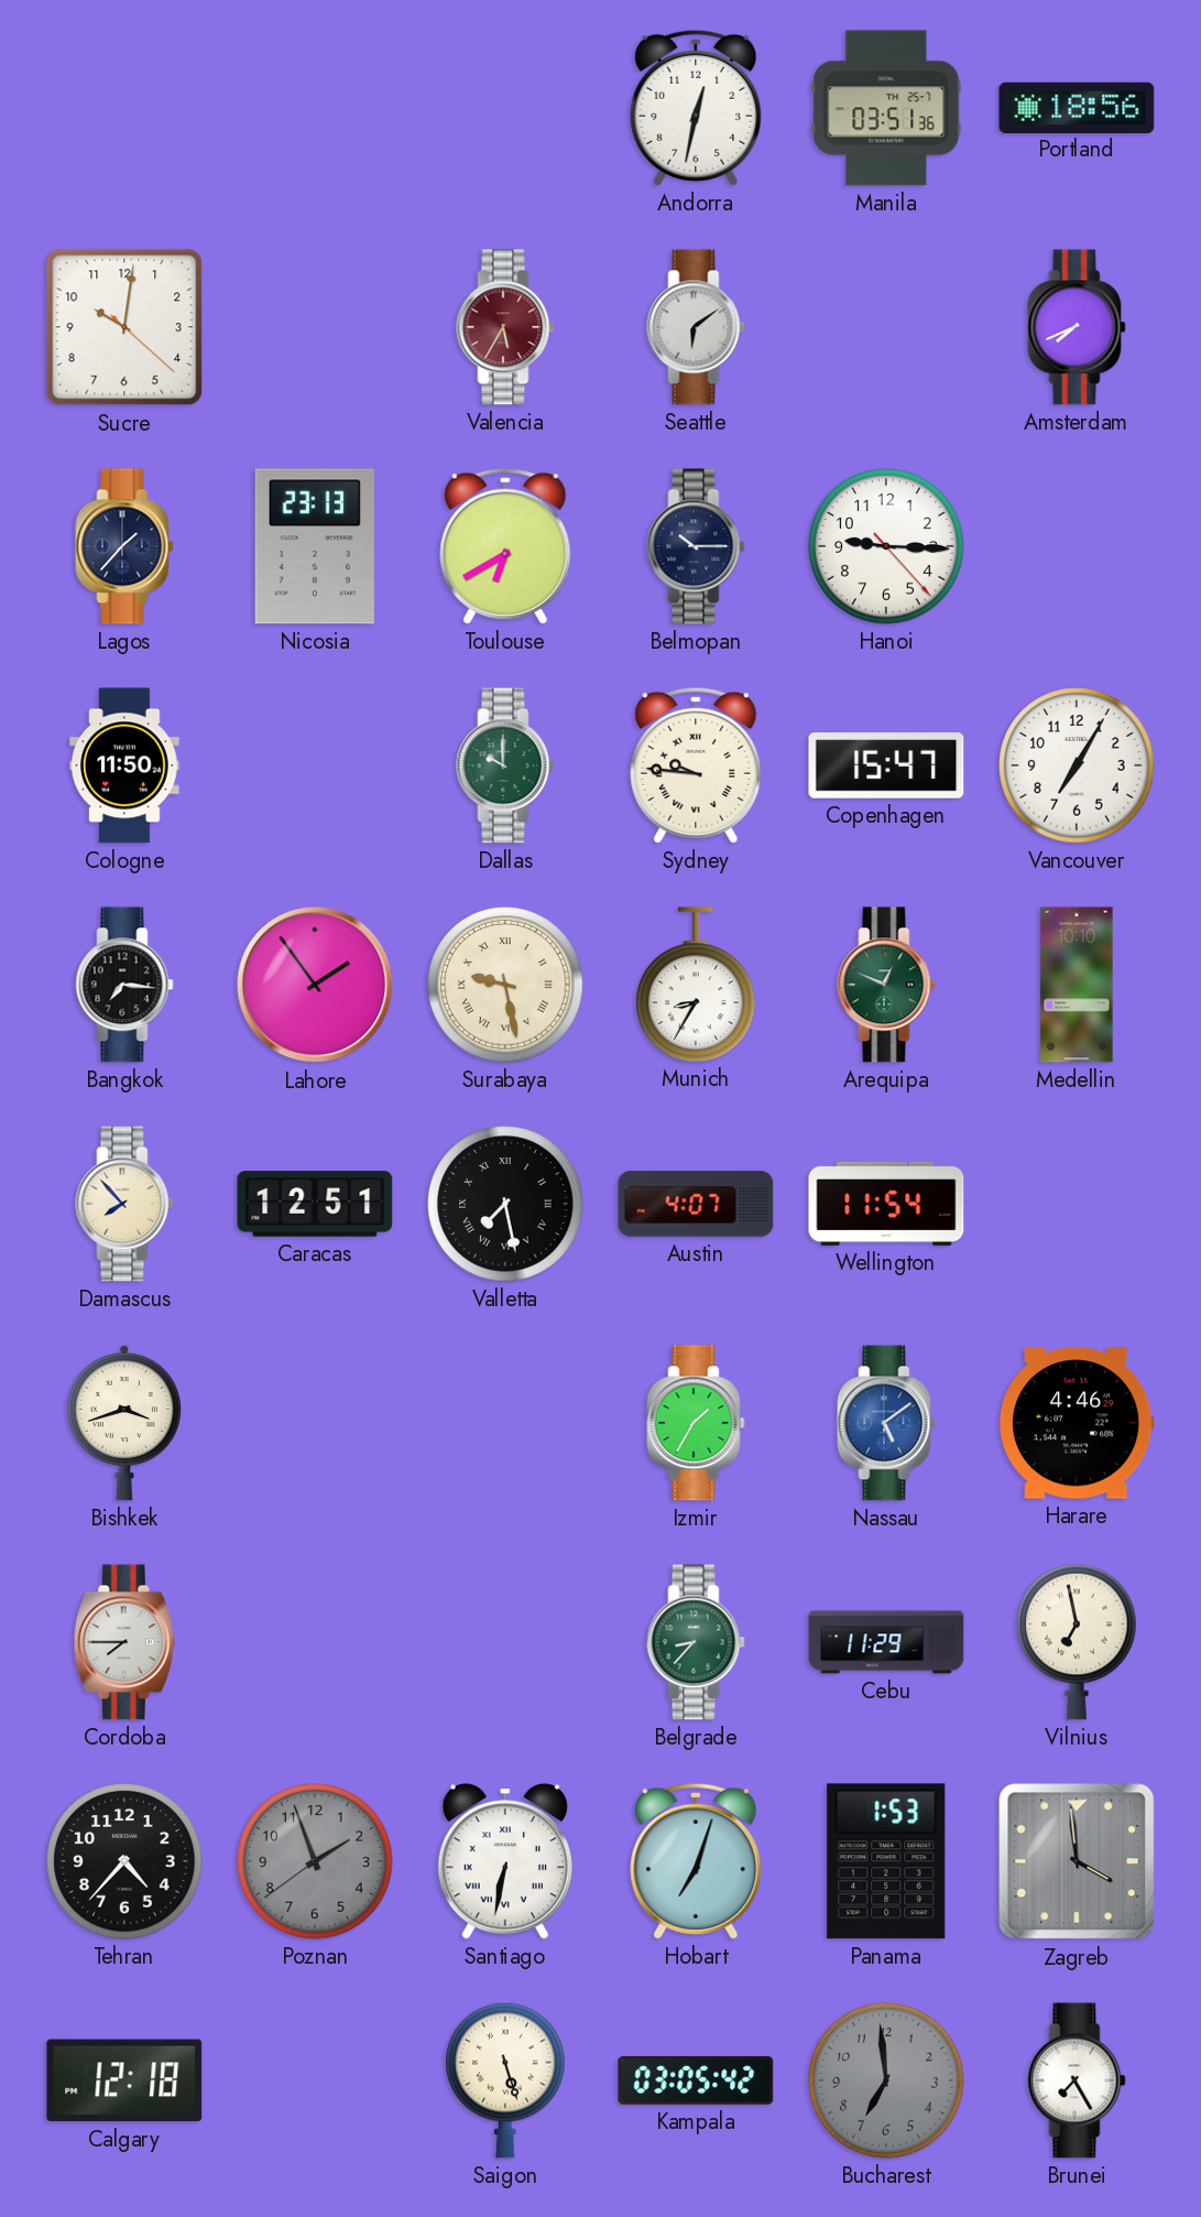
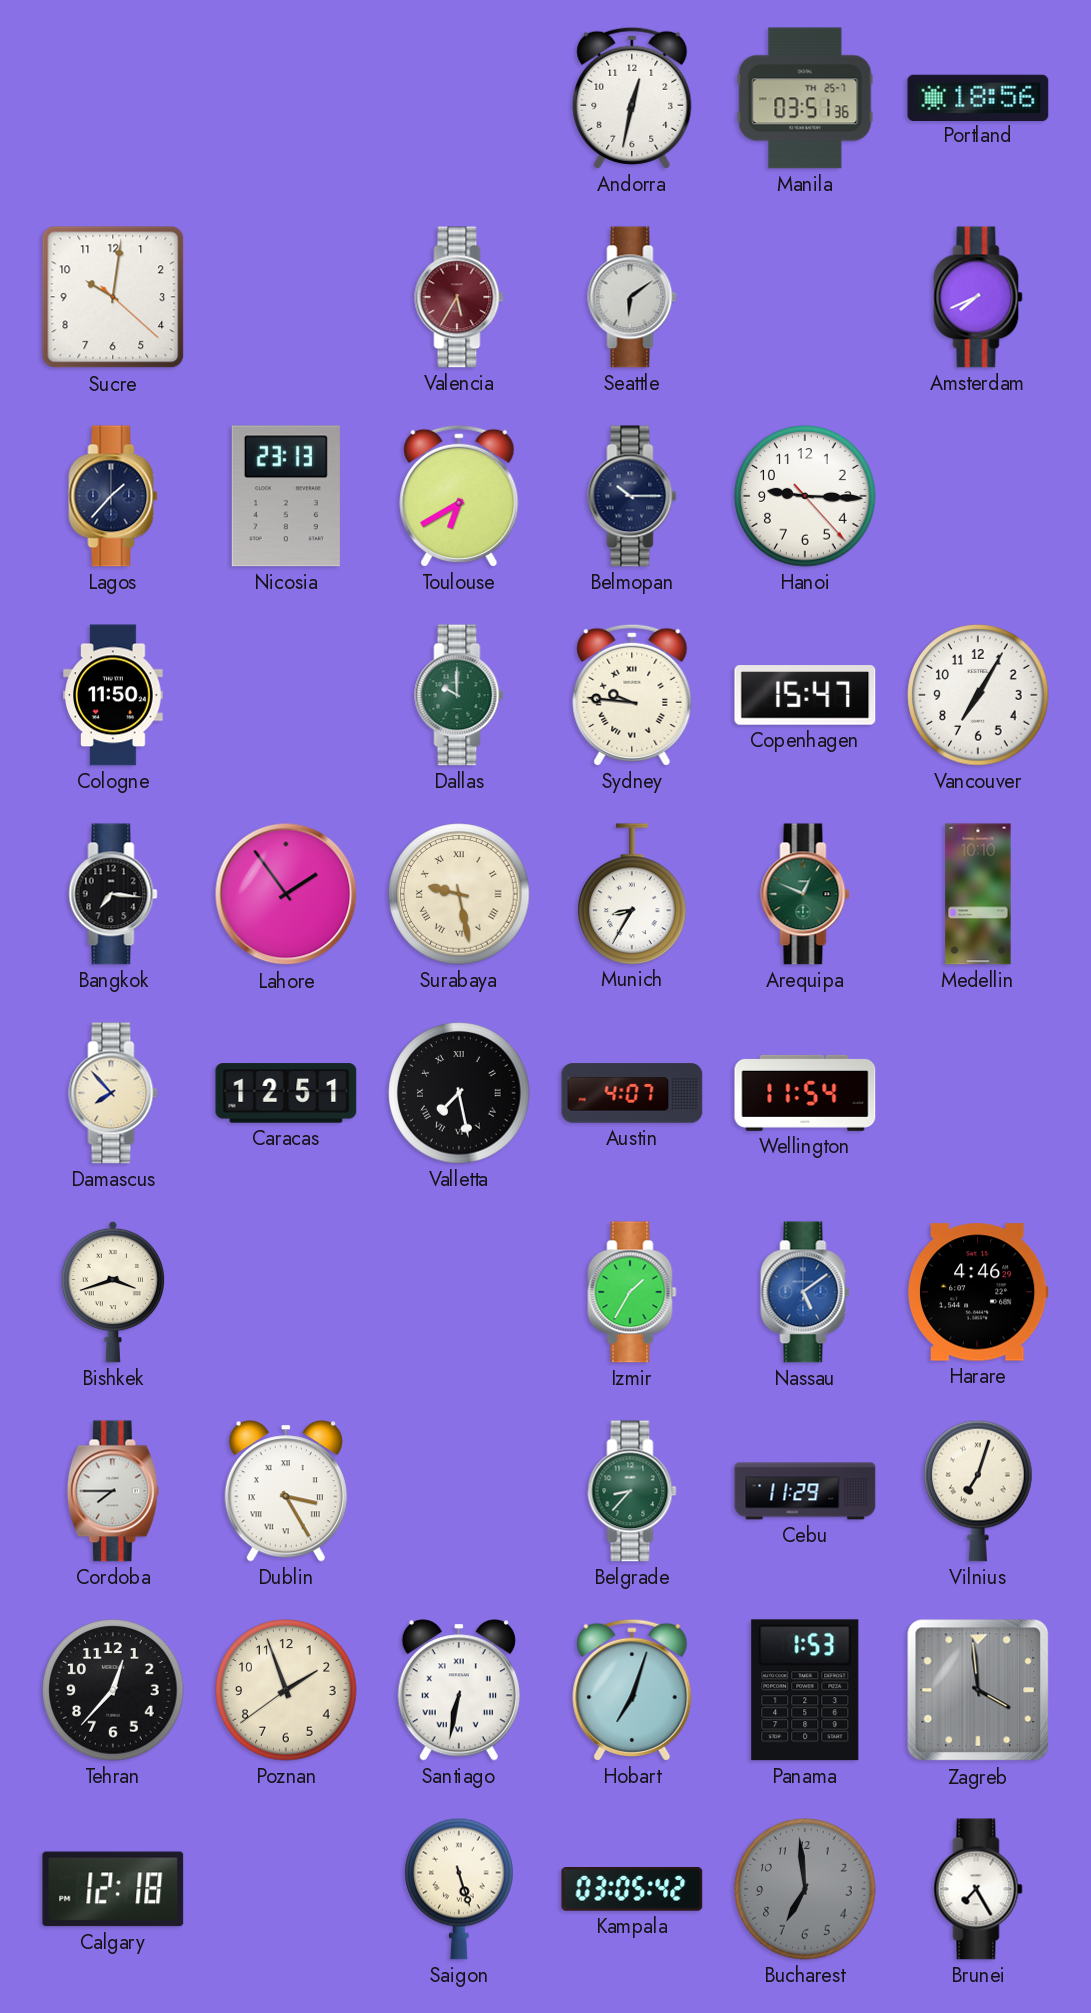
Dublin: none -> 3:25 (286, 1491)
Vilnius: 6:58 -> 7:03 (978, 1491)
Tehran: 4:37 -> 12:37 (113, 1690)
Poznan dial: grey -> cream (286, 1690)
